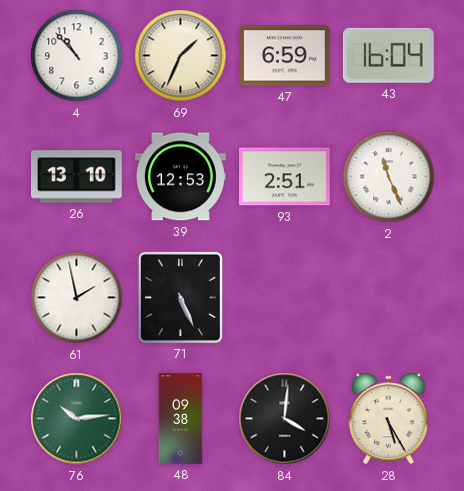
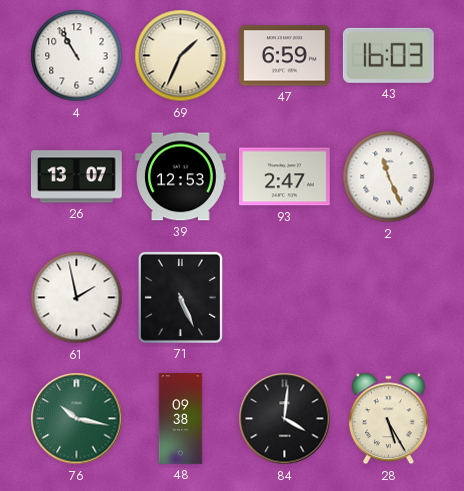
4: 10:53 -> 10:55 (77, 56)
43: 16:04 -> 16:03 (388, 55)
26: 13:10 -> 13:07 (77, 177)
93: 2:51 -> 2:47 (285, 177)
76: 10:14 -> 10:17 (77, 419)
